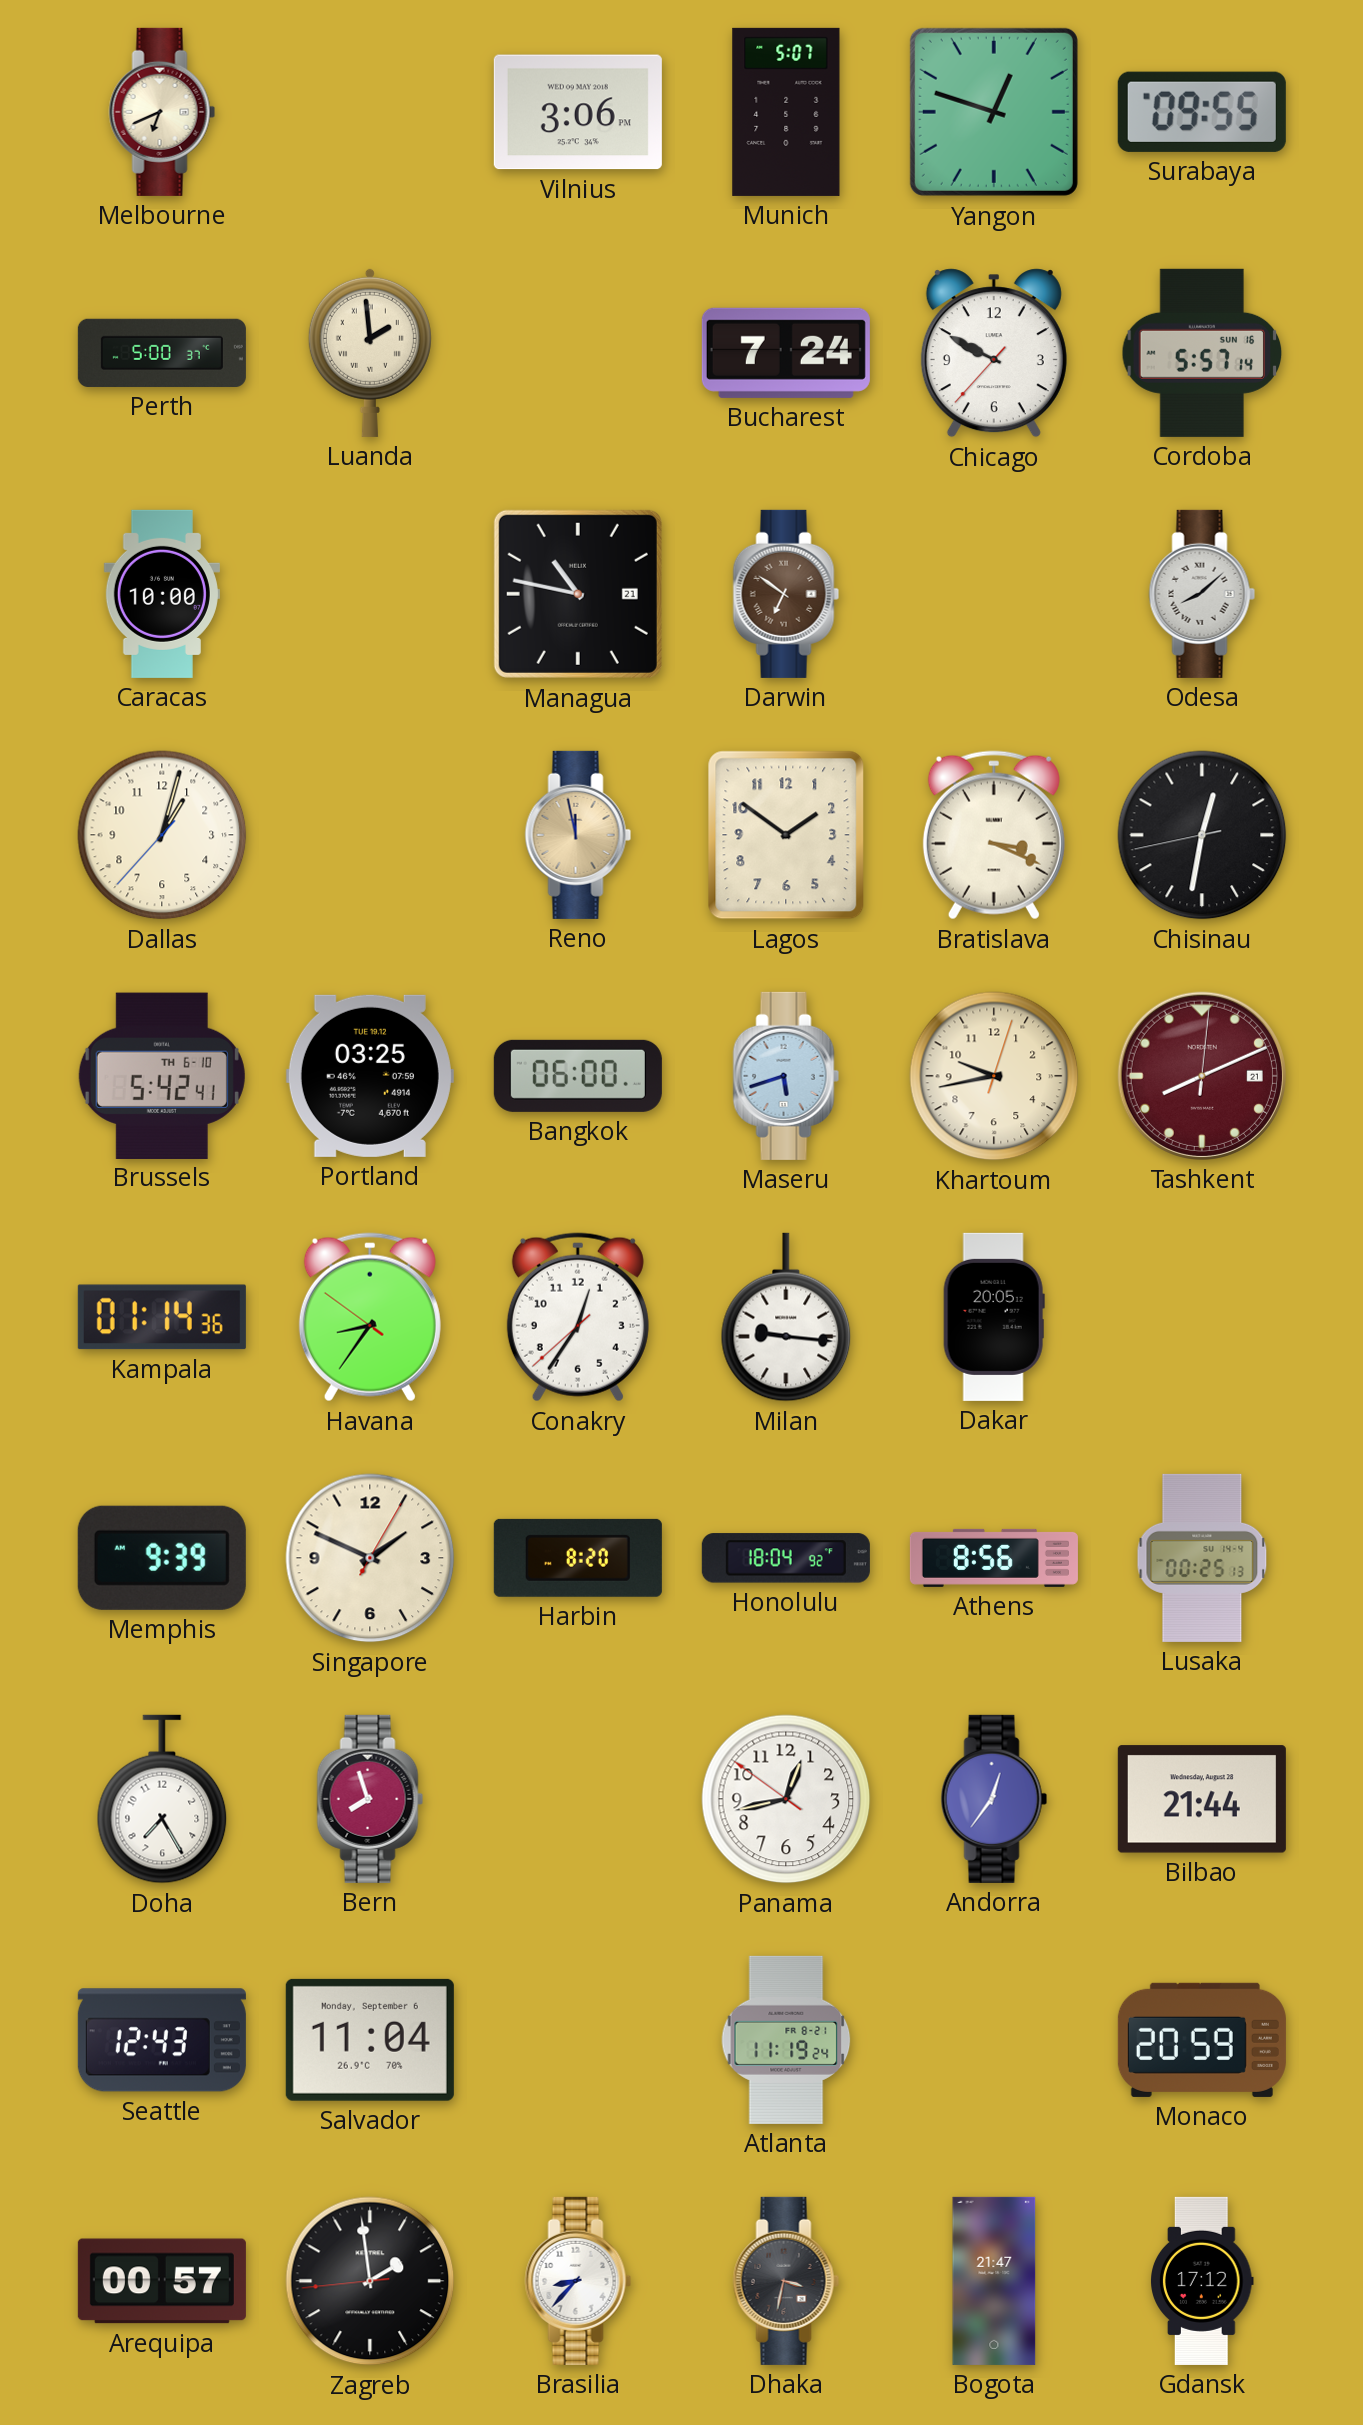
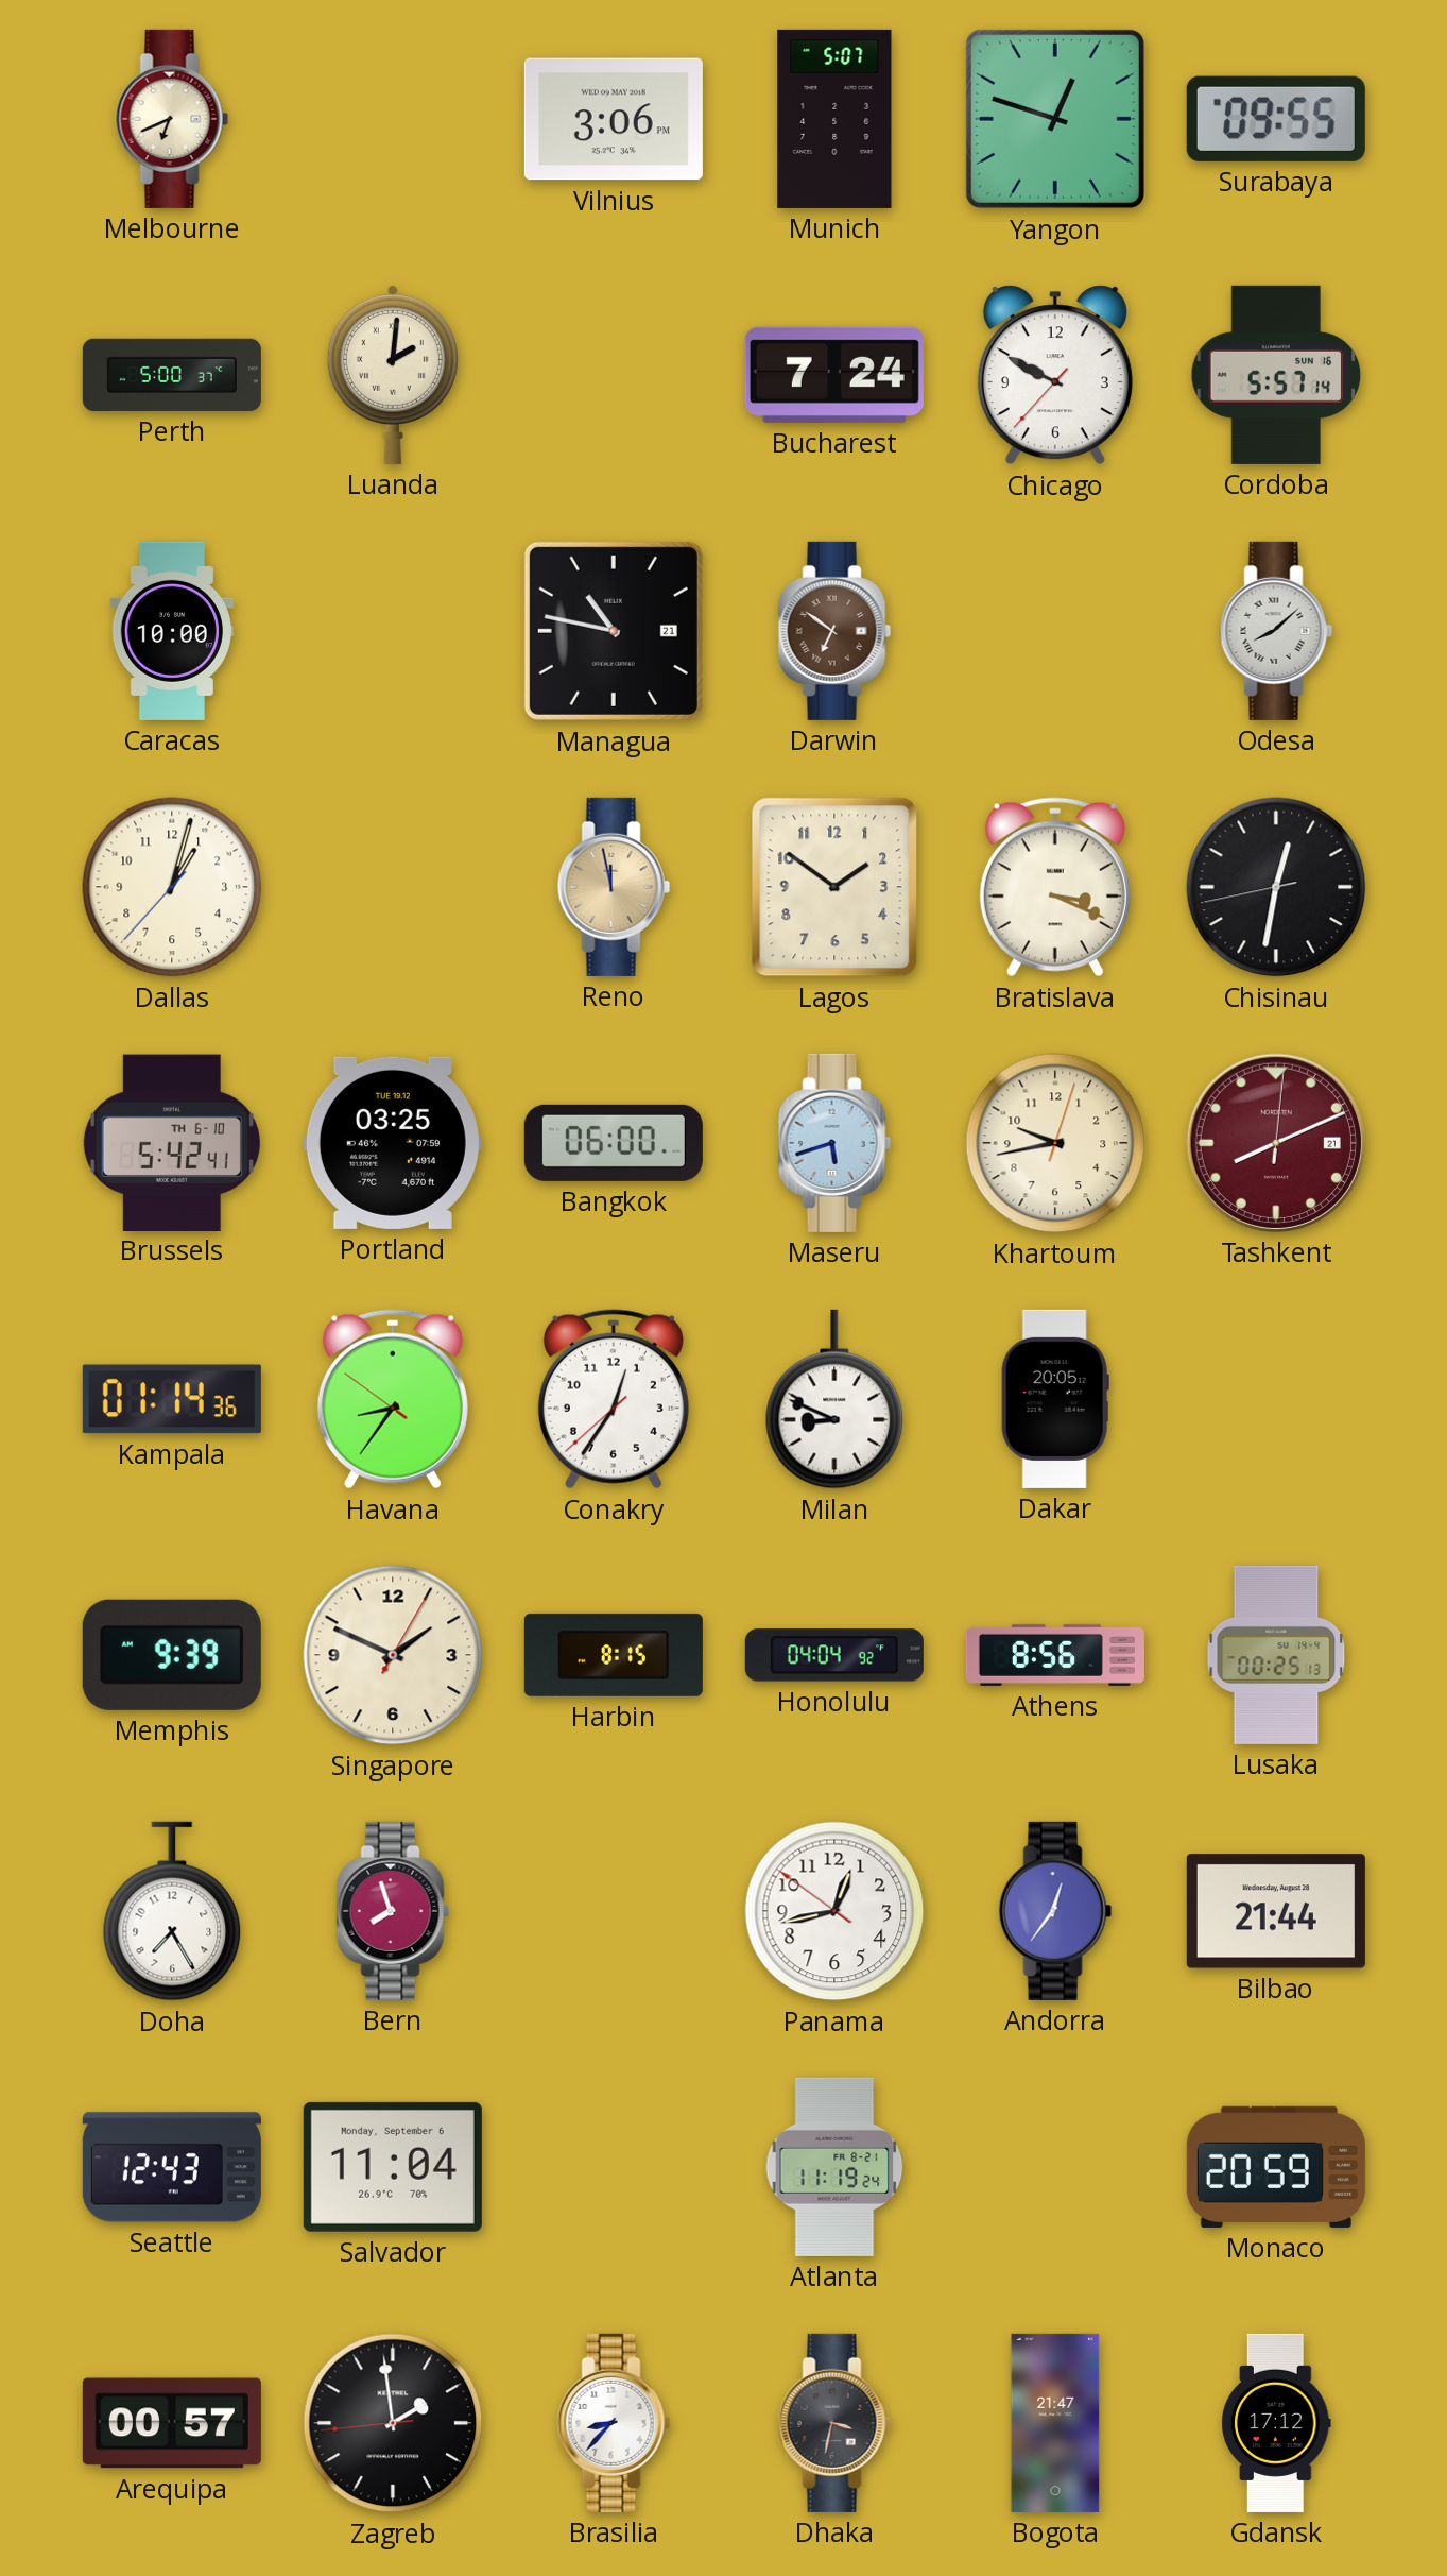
Luanda: 1:59 -> 2:01 (393, 374)
Milan: 9:16 -> 8:49 (834, 1399)
Harbin: 8:20 -> 8:15 (614, 1655)
Honolulu: 18:04 -> 04:04 (834, 1655)
